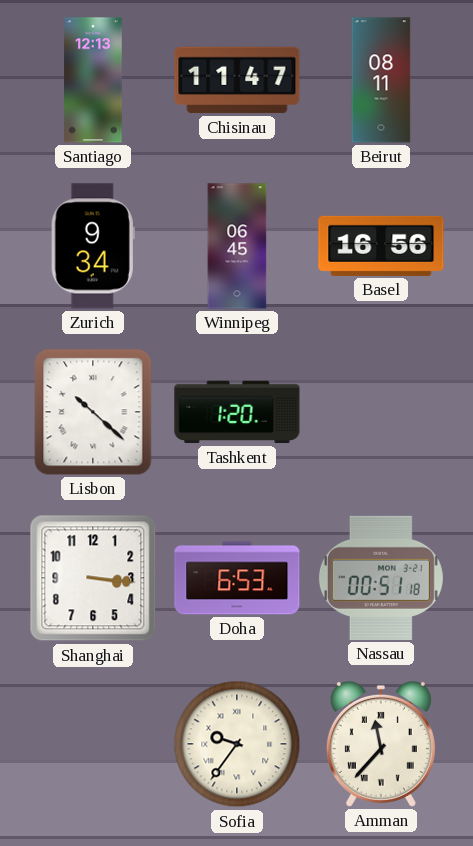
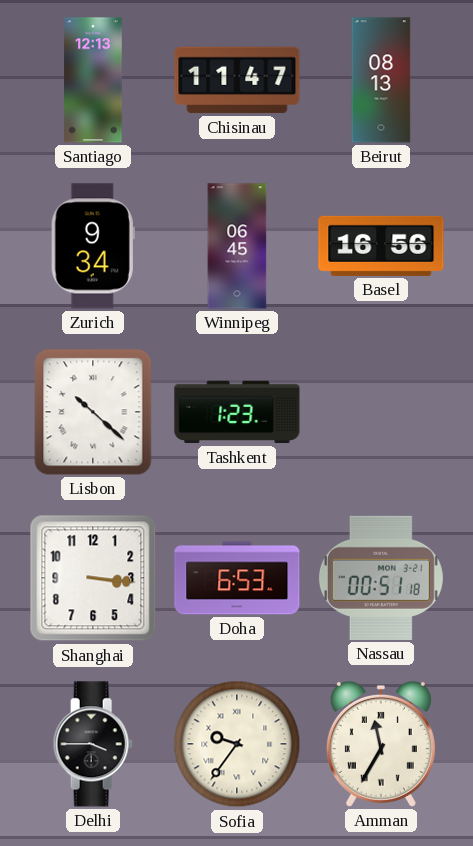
Beirut: 08:11 -> 08:13 (381, 80)
Tashkent: 1:20 -> 1:23 (237, 412)
Delhi: none -> 3:45 (93, 744)
Amman: 11:37 -> 11:35 (381, 744)
